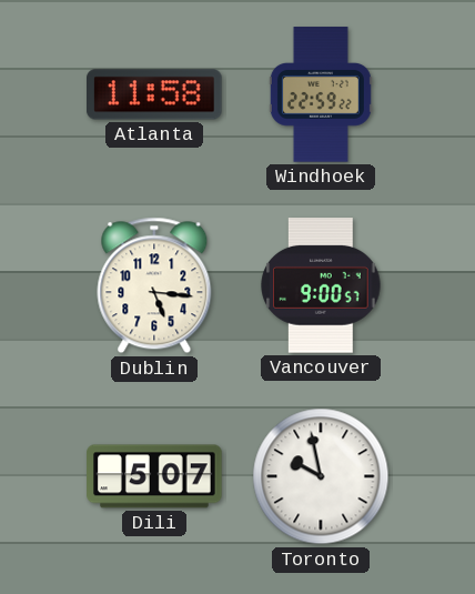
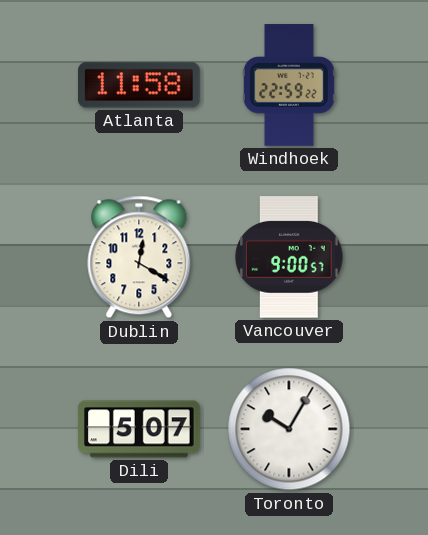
Dublin: 5:16 -> 12:20 (139, 257)
Toronto: 9:58 -> 10:05 (289, 429)
